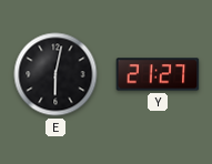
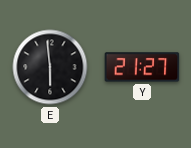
E: 6:02 -> 5:59 (50, 67)
